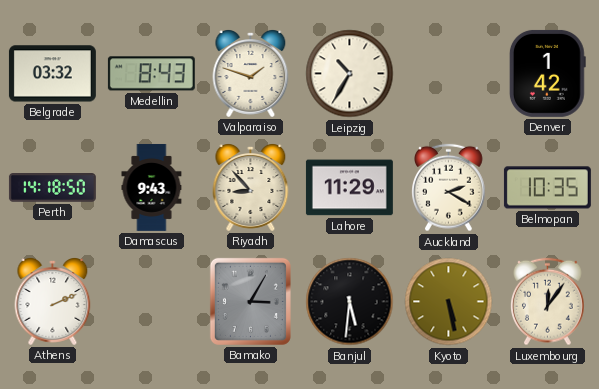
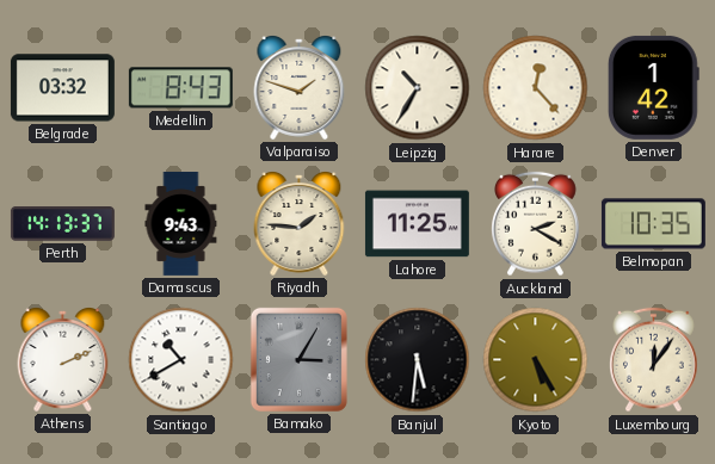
Harare: none -> 12:23 (536, 88)
Perth: 14:18 -> 14:13 (62, 224)
Riyadh: 8:53 -> 1:46 (300, 224)
Lahore: 11:29 -> 11:25 (417, 224)
Santiago: none -> 10:40 (181, 360)
Kyoto: 5:28 -> 5:25 (536, 360)
